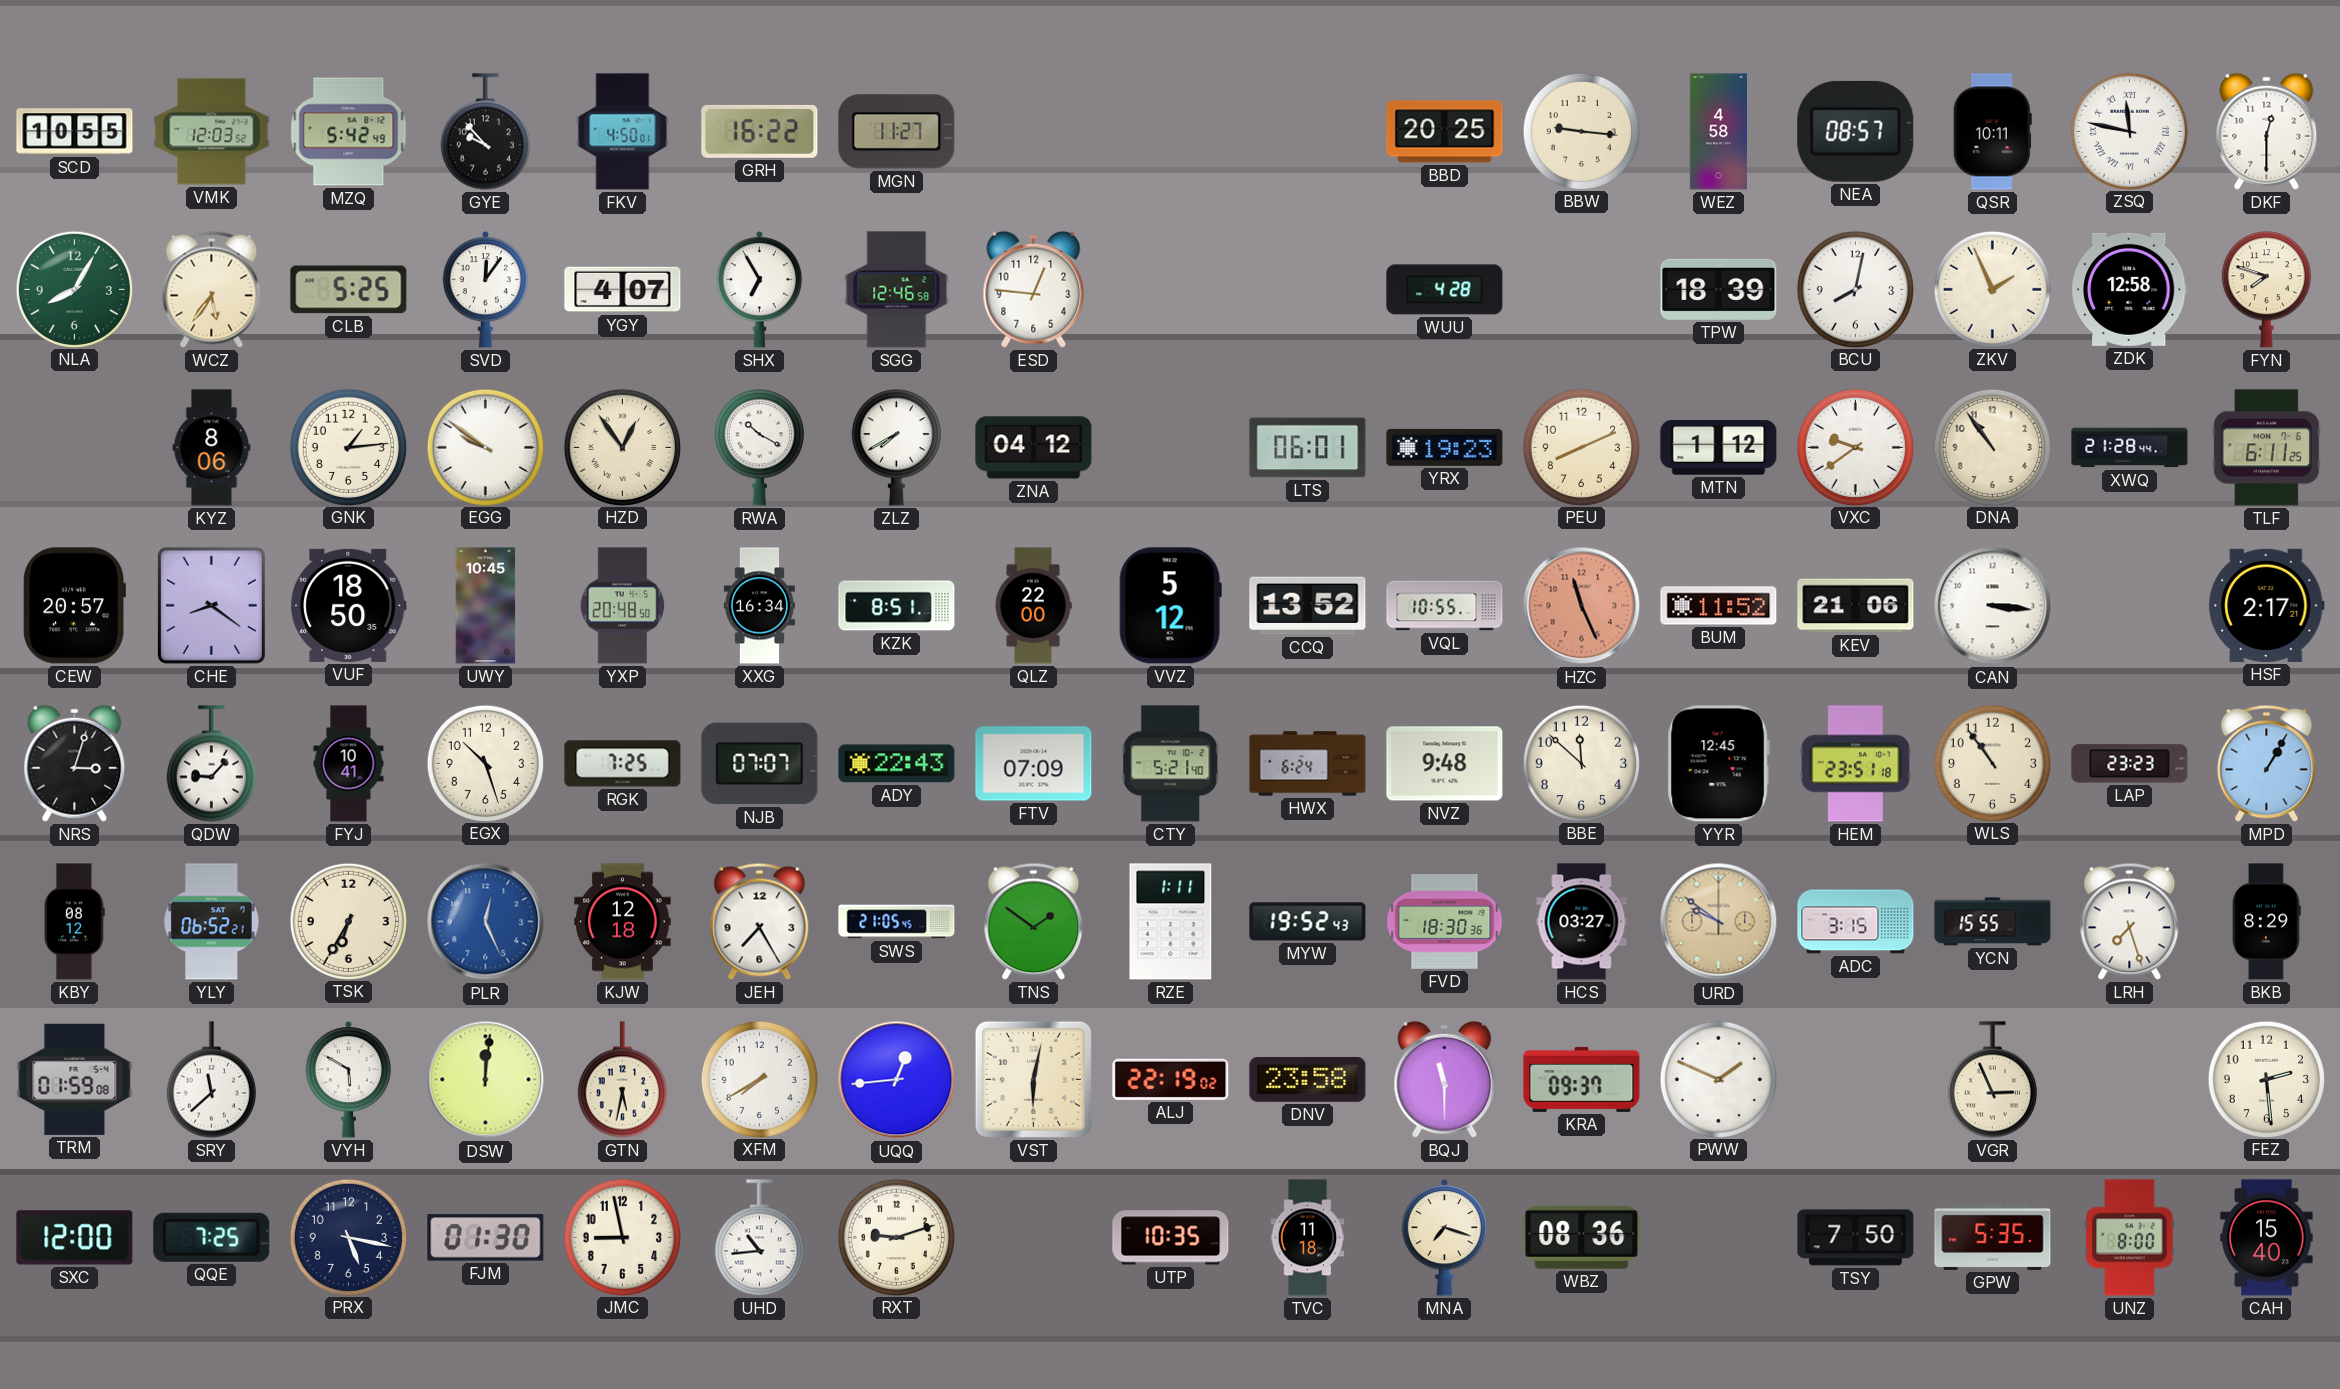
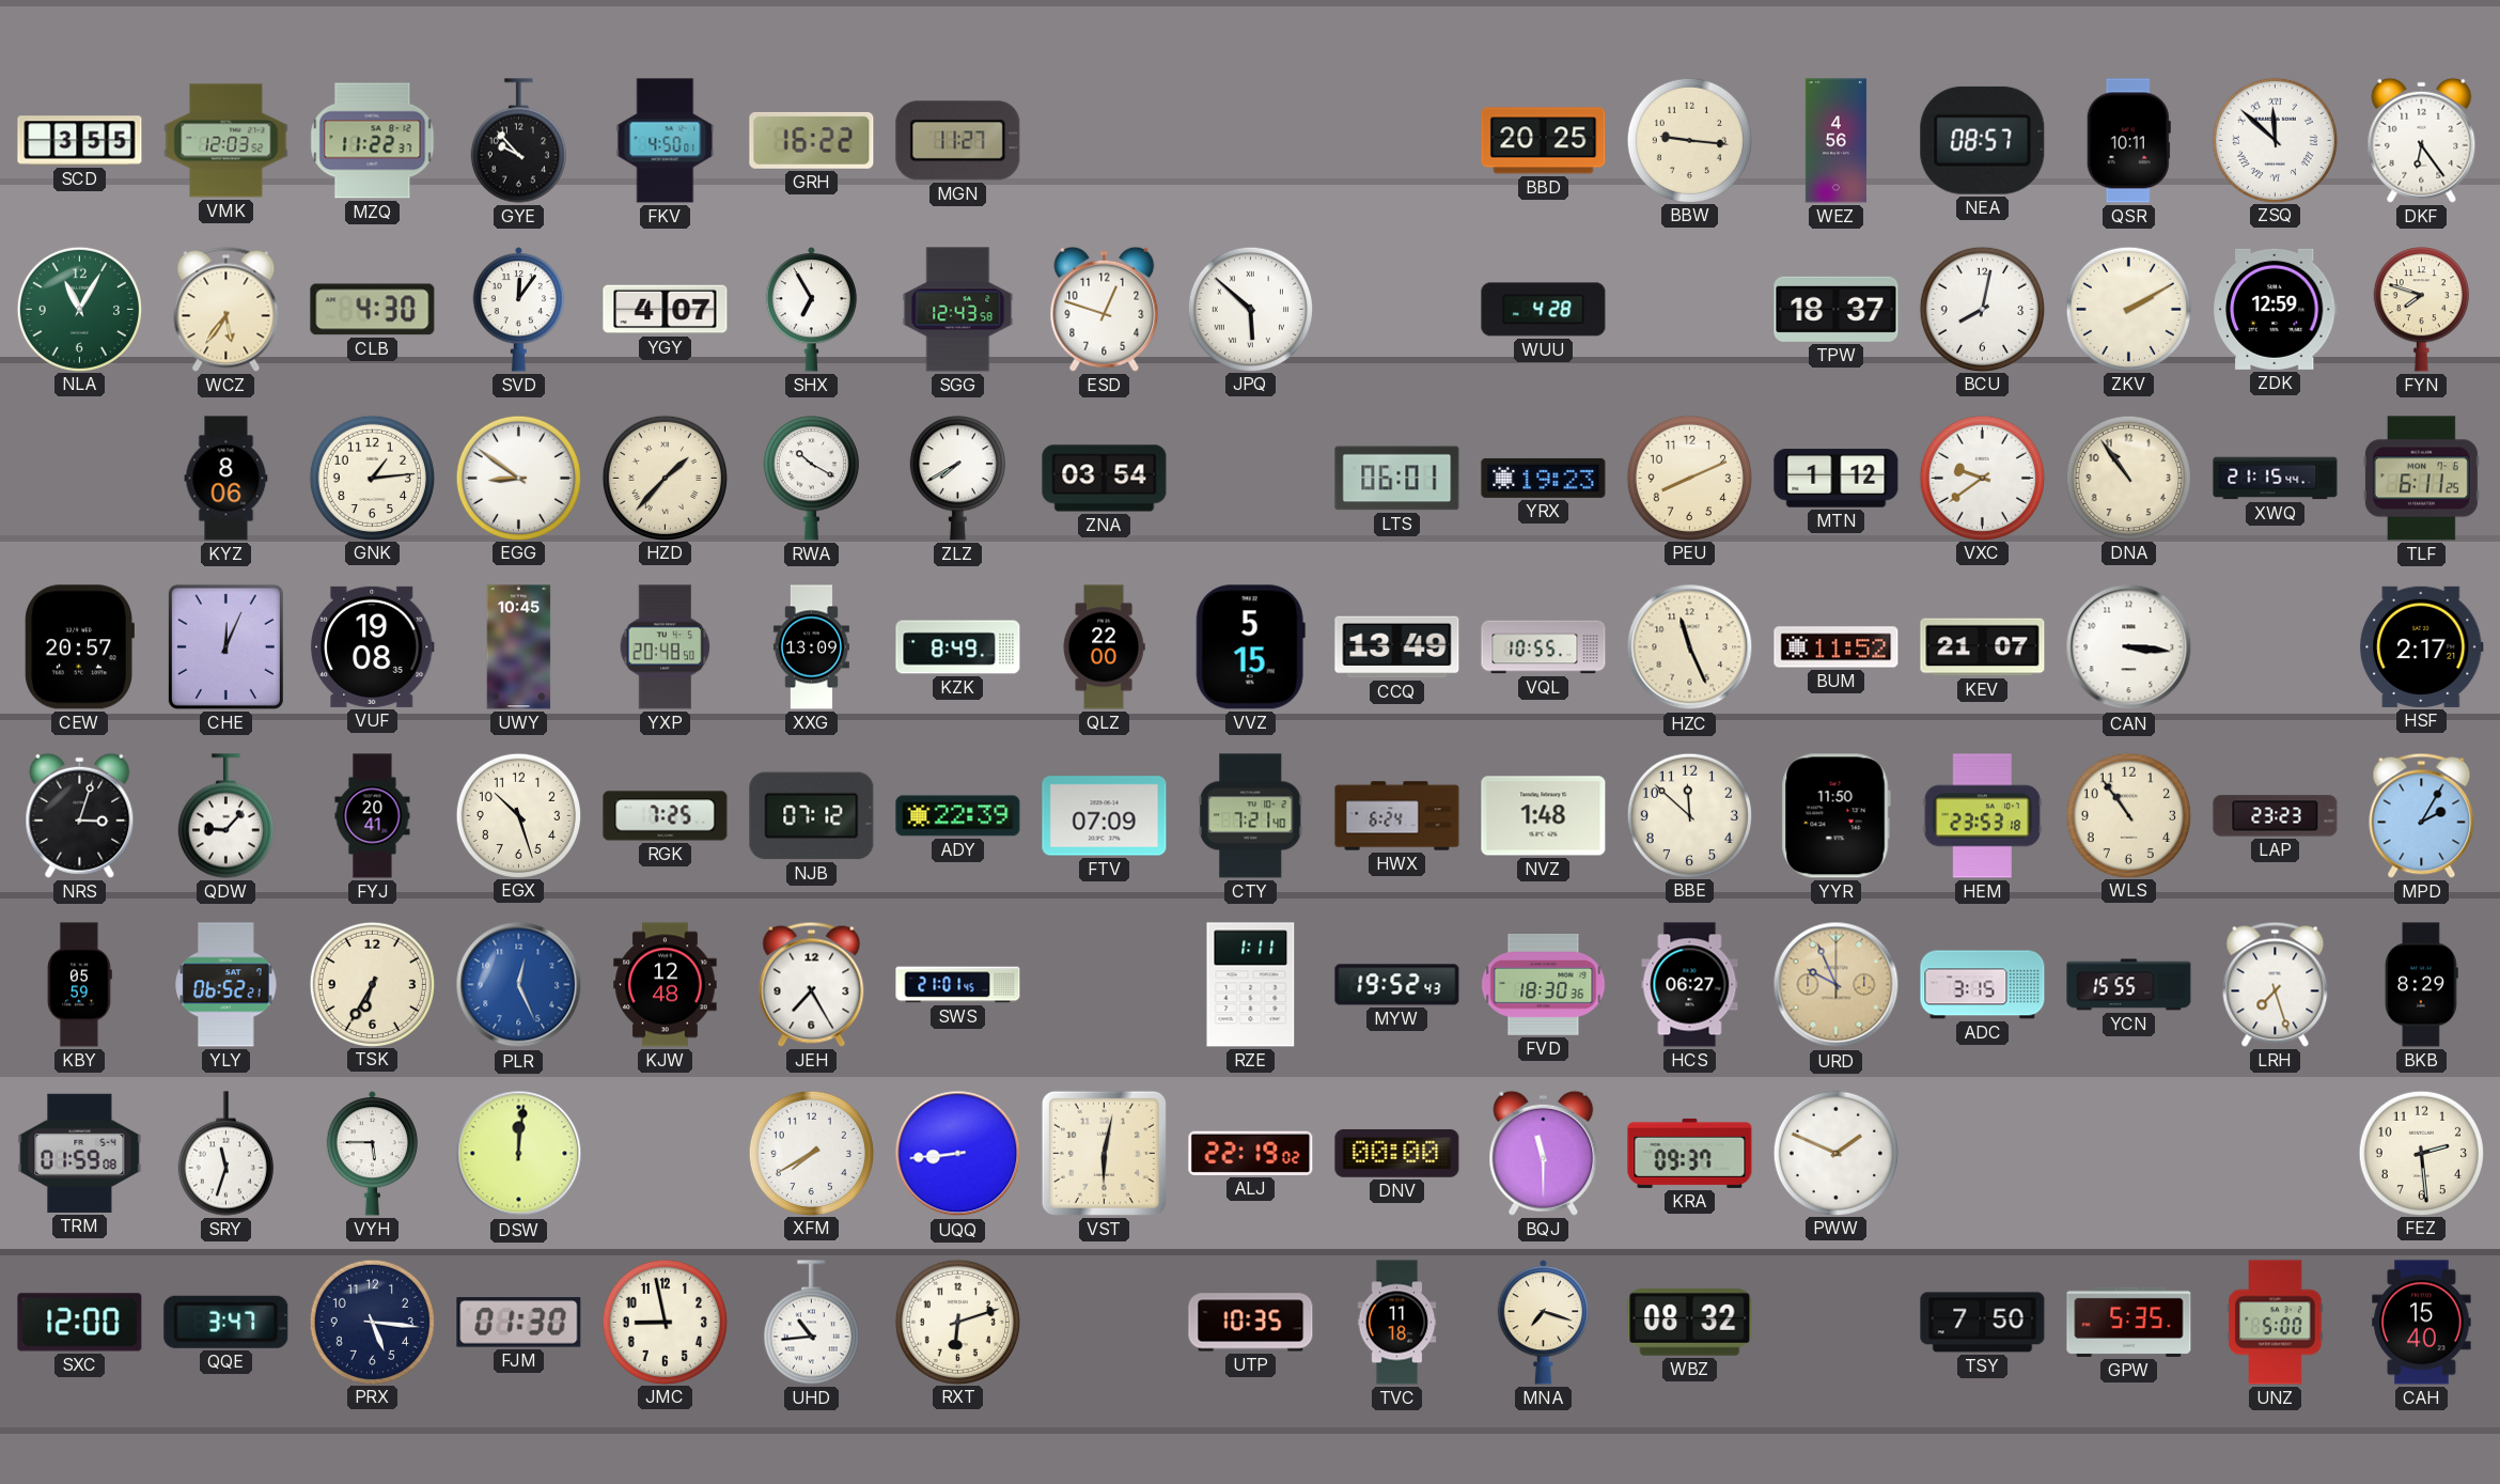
SCD: 10:55 -> 3:55 (80, 141)
MZQ: 5:42 -> 11:22 (373, 141)
WEZ: 4:58 -> 4:56 (1835, 141)
ZSQ: 11:47 -> 11:52 (2275, 140)
DKF: 12:30 -> 6:24 (2422, 140)
NLA: 8:05 -> 11:05 (79, 309)
CLB: 5:25 -> 4:30 (373, 310)
SGG: 12:46 -> 12:43 (958, 310)
ESD: 12:46 -> 12:48 (1105, 309)
JPQ: none -> 5:52 (1250, 309)
TPW: 18:39 -> 18:37 (1837, 309)
ZKV: 1:56 -> 2:10 (2128, 309)
ZDK: 12:58 -> 12:59 (2275, 309)
EGG: 9:51 -> 8:51 (518, 478)
HZD: 12:54 -> 1:37 (665, 478)
ZNA: 04:12 -> 03:54 (1105, 479)
XWQ: 21:28 -> 21:15 (2276, 479)
CHE: 8:21 -> 12:04 (225, 646)
VUF: 18:50 -> 19:08 (373, 646)
XXG: 16:34 -> 13:09 (811, 647)
KZK: 8:51 -> 8:49 (958, 647)
VVZ: 5:12 -> 5:15 (1250, 647)
CCQ: 13:52 -> 13:49 (1397, 647)
HZC dial: salmon -> cream (1690, 647)
KEV: 21:06 -> 21:07 (1983, 647)
FYJ: 10:41 -> 20:41 (373, 816)
NJB: 07:07 -> 07:12 (812, 816)
ADY: 22:43 -> 22:39 (958, 816)
CTY: 5:21 -> 7:21 (1251, 816)
NVZ: 9:48 -> 1:48 (1544, 816)
YYR: 12:45 -> 11:50 (1835, 816)
HEM: 23:51 -> 23:53 (1983, 816)
MPD: 1:05 -> 2:05 (2422, 815)
KBY: 08:12 -> 05:59 (79, 985)
KJW: 12:18 -> 12:48 (666, 985)
SWS: 21:05 -> 21:01 (958, 985)
TNS: 1:51 -> none (1034, 921)
HCS: 03:27 -> 06:27 (1690, 985)
URD: 9:51 -> 9:56 (1837, 985)
SRY: 11:38 -> 11:33 (225, 1154)
VYH: 5:50 -> 5:45 (373, 1154)
GTN: 5:32 -> none (622, 1080)
UQQ: 12:44 -> 8:44 (958, 1154)
DNV: 23:58 -> 00:00 (1397, 1153)
VGR: 2:56 -> none (1992, 1080)
QQE: 7:25 -> 3:47 (226, 1322)
PRX: 5:17 -> 5:16 (372, 1322)
RXT: 9:12 -> 6:12 (957, 1322)
WBZ: 08:36 -> 08:32 (1690, 1323)
UNZ: 8:00 -> 5:00 (2276, 1323)
